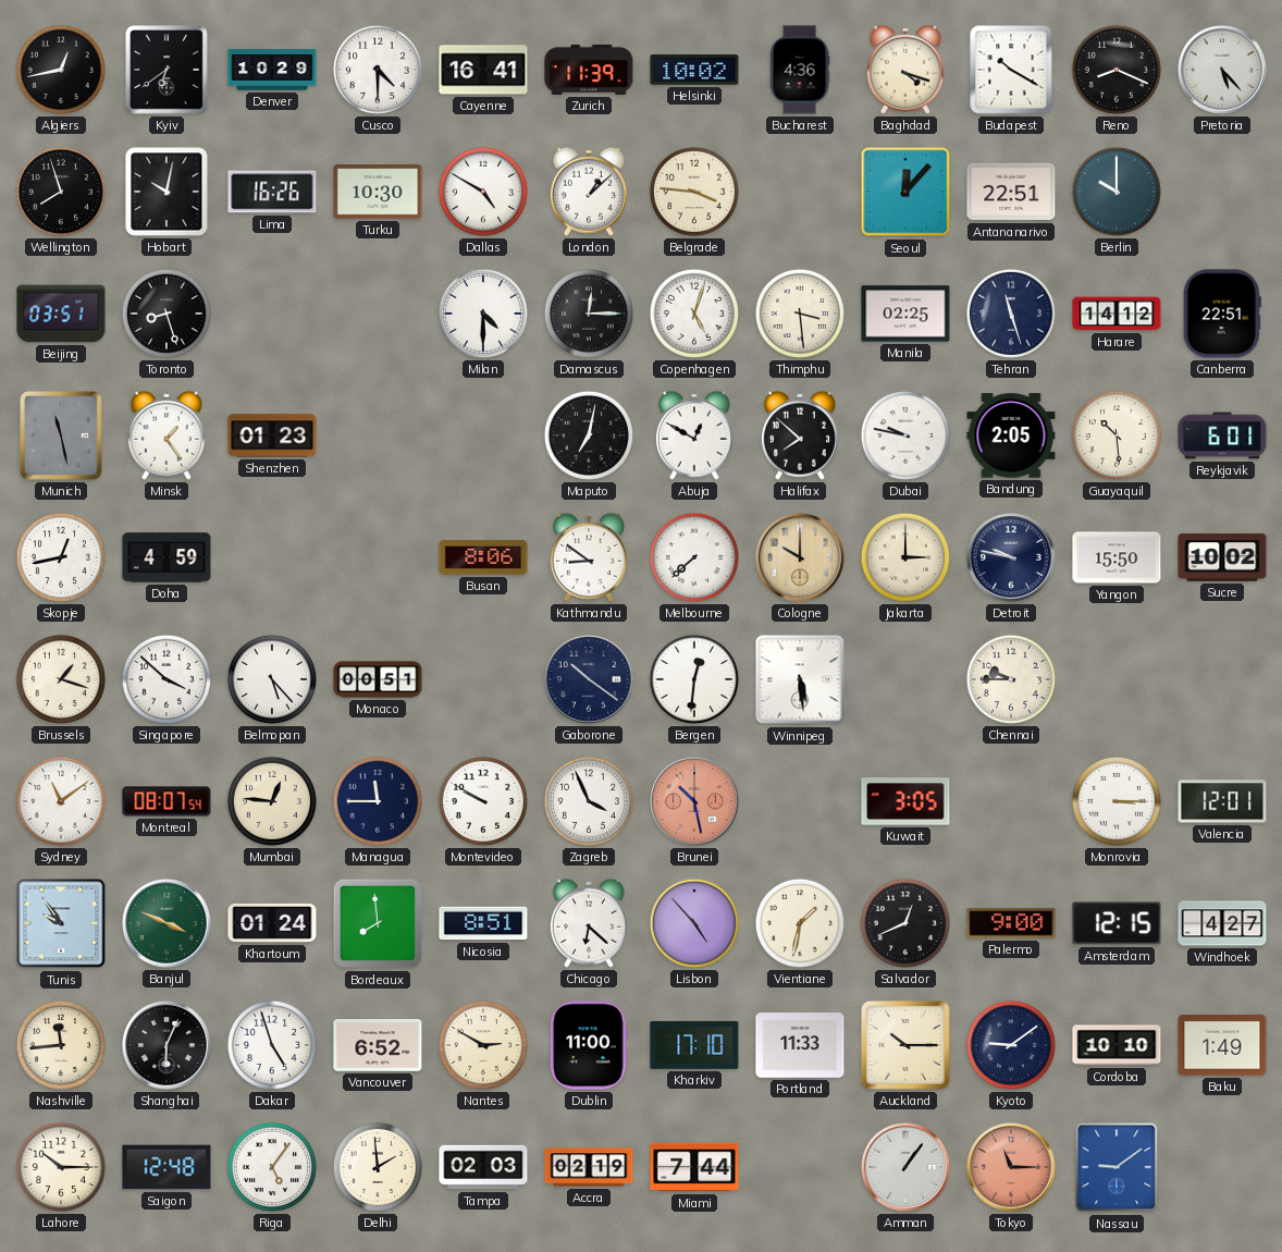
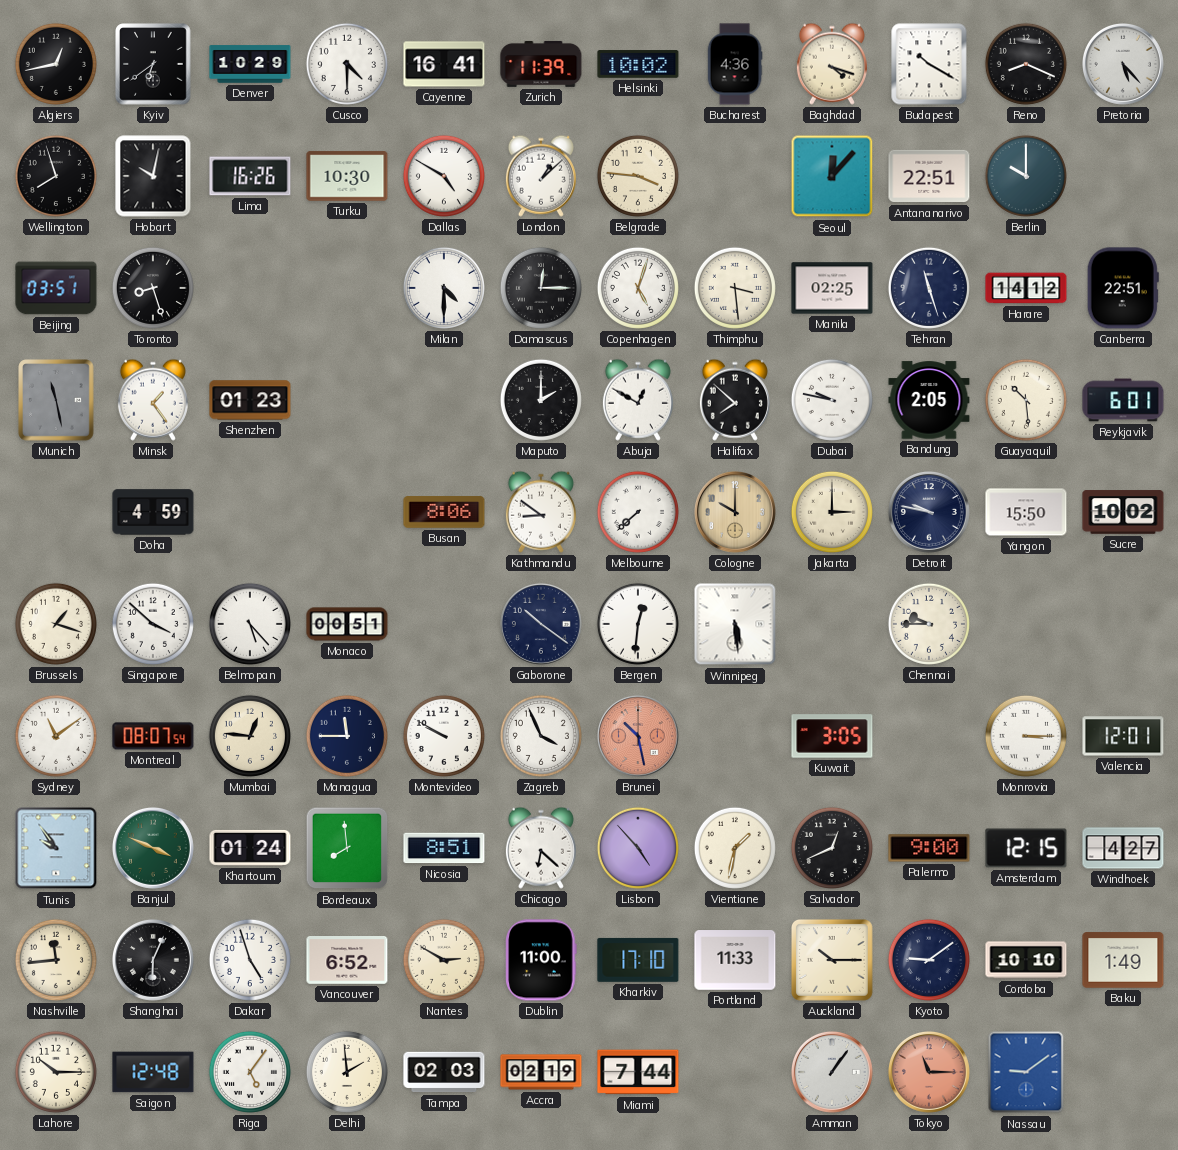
Maputo: 7:02 -> 2:00 (541, 400)
Skopje: 12:43 -> none (61, 557)
